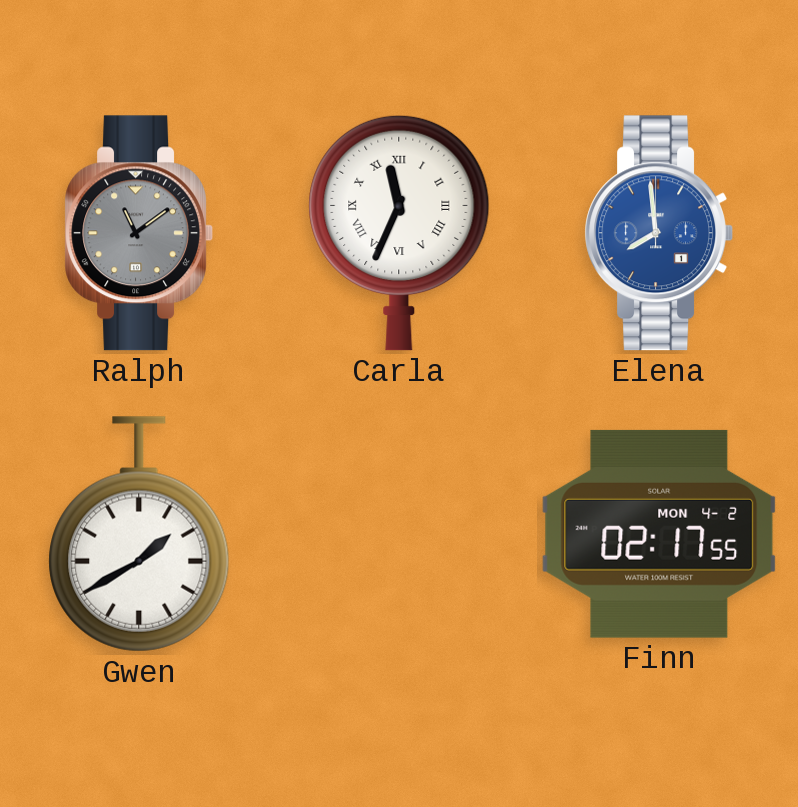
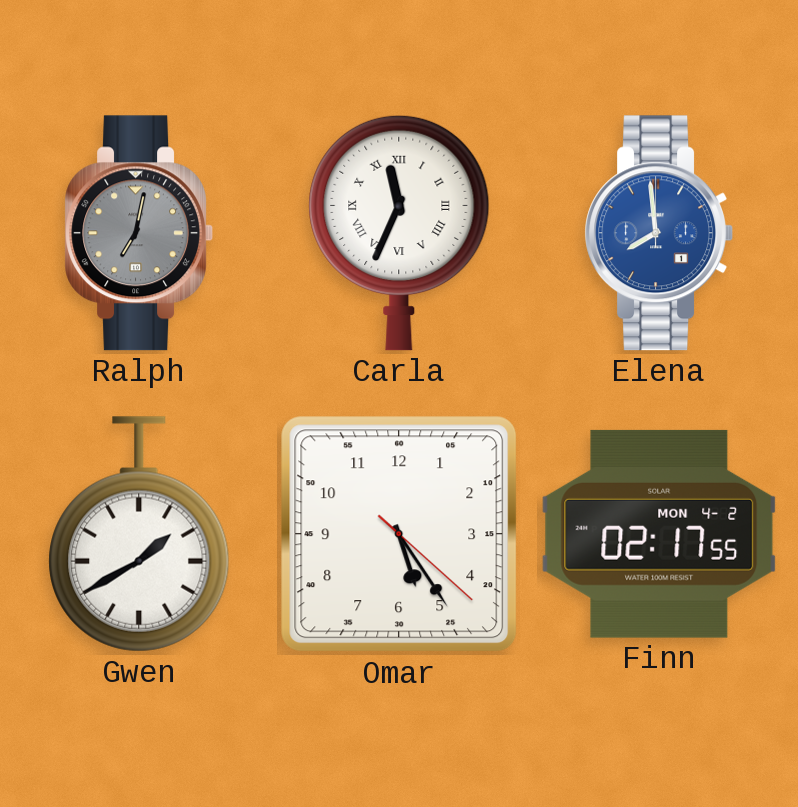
Ralph: 11:09 -> 7:02 (138, 233)
Omar: none -> 5:24 (399, 534)
